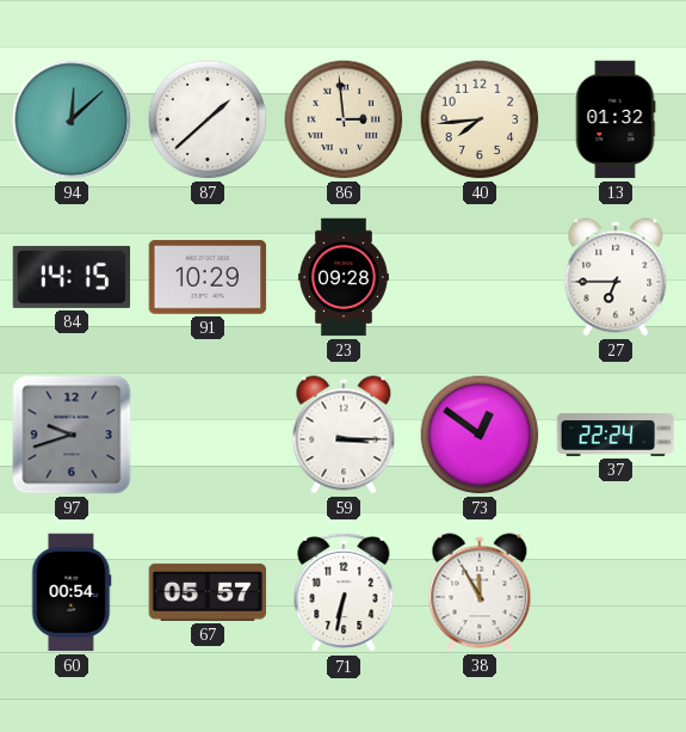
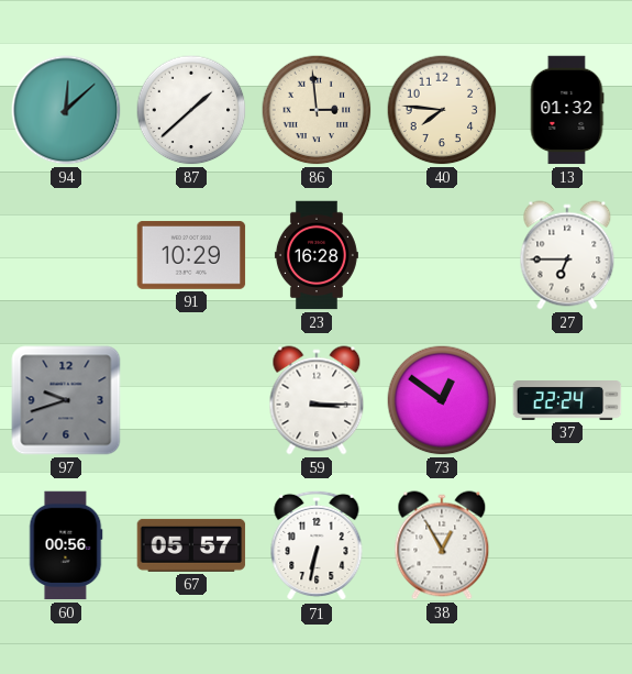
40: 7:44 -> 7:46 (442, 110)
84: 14:15 -> none (72, 277)
23: 09:28 -> 16:28 (317, 255)
60: 00:54 -> 00:56 (66, 545)
38: 11:55 -> 12:55 (442, 545)
